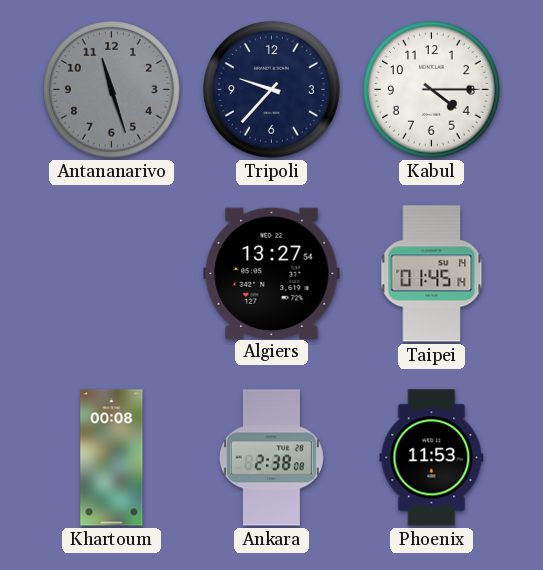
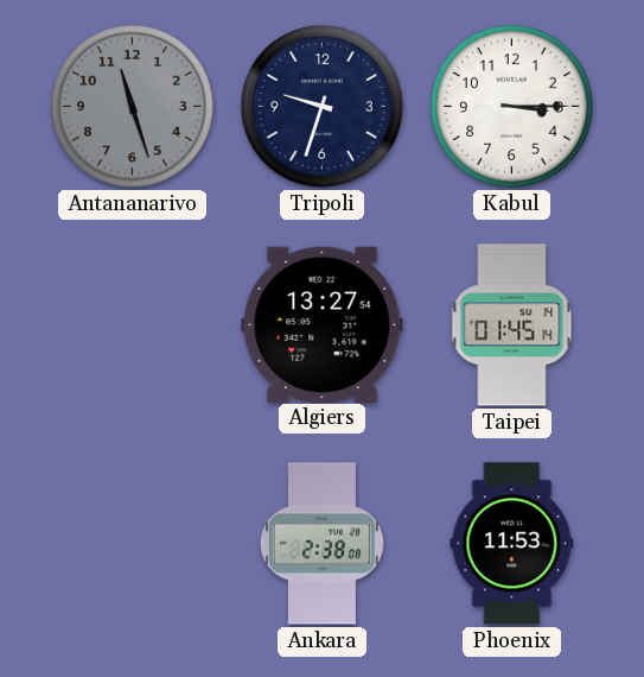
Tripoli: 9:37 -> 9:33 (323, 107)
Kabul: 4:15 -> 3:15 (512, 107)
Khartoum: 00:08 -> none (112, 458)
